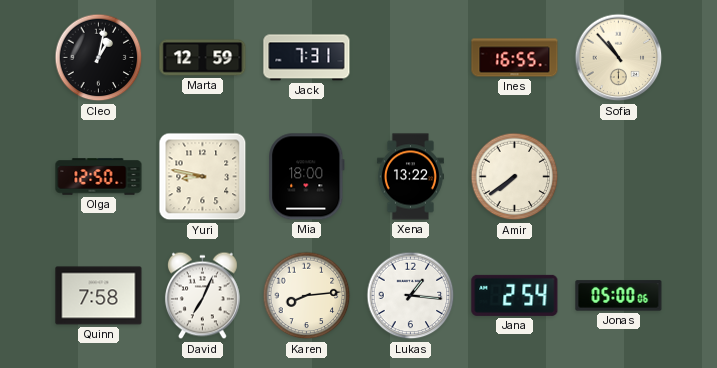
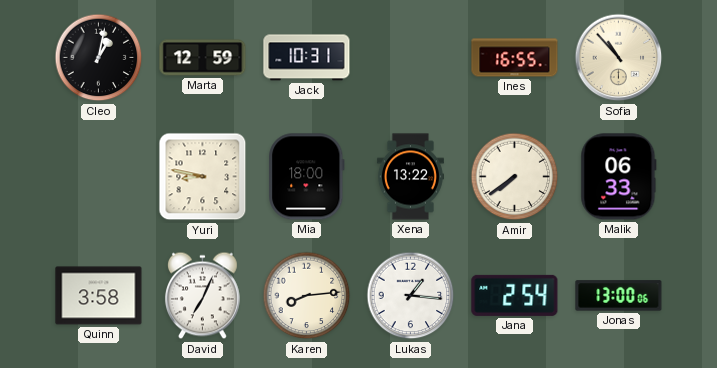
Jack: 7:31 -> 10:31 (307, 58)
Olga: 12:50 -> none (99, 177)
Malik: none -> 06:33 (619, 177)
Quinn: 7:58 -> 3:58 (99, 296)
Jonas: 05:00 -> 13:00 (619, 296)
